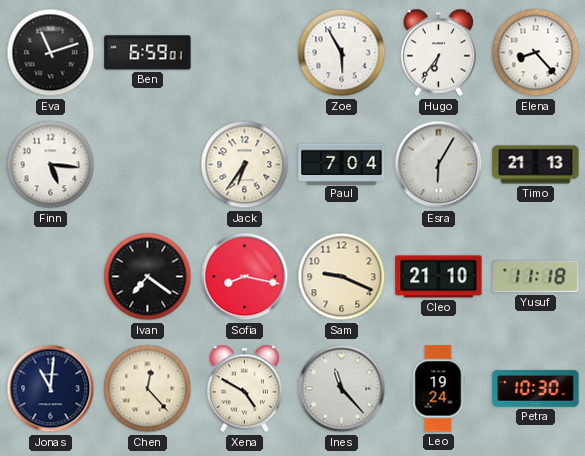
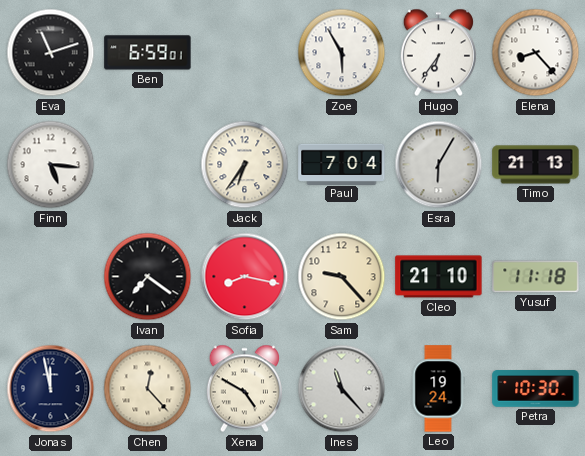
Sam: 9:19 -> 9:23 (342, 277)
Jonas: 11:01 -> 11:58 (51, 389)
